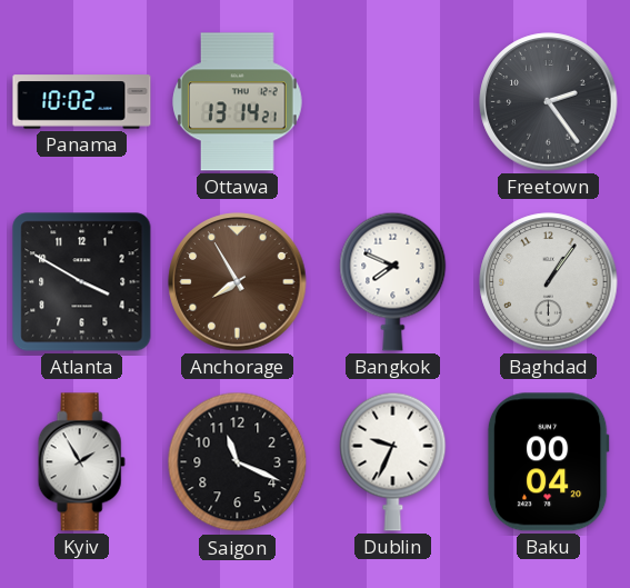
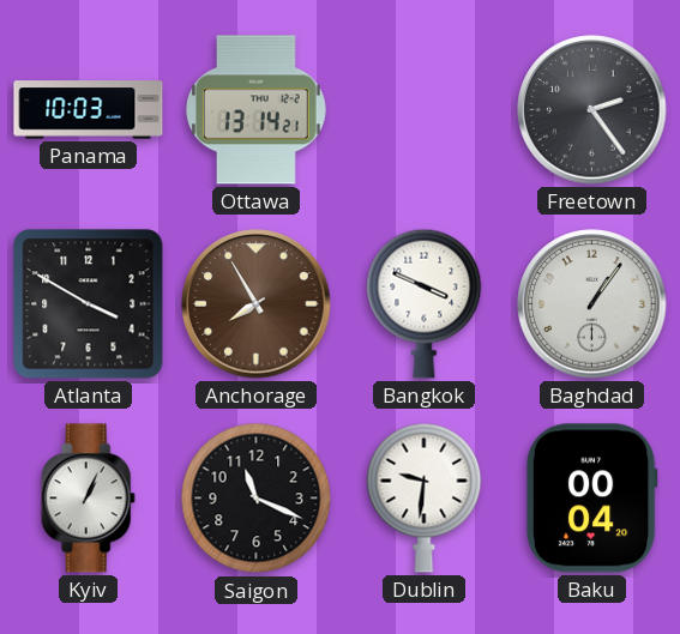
Panama: 10:02 -> 10:03 (89, 110)
Bangkok: 7:49 -> 3:49 (425, 303)
Kyiv: 1:55 -> 1:04 (88, 499)
Dublin: 9:34 -> 9:31 (425, 497)
